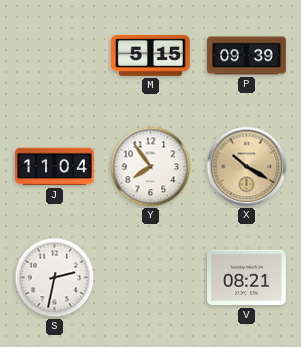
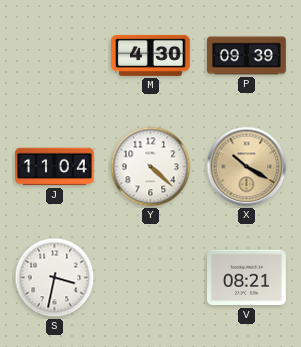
M: 5:15 -> 4:30 (151, 55)
Y: 7:54 -> 4:22 (151, 167)
S: 2:32 -> 3:32 (55, 278)
